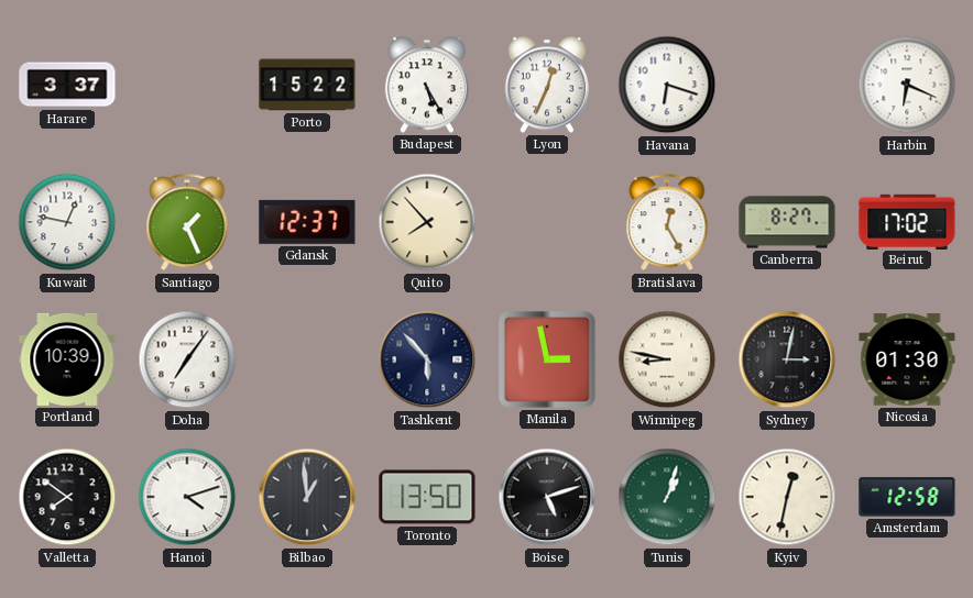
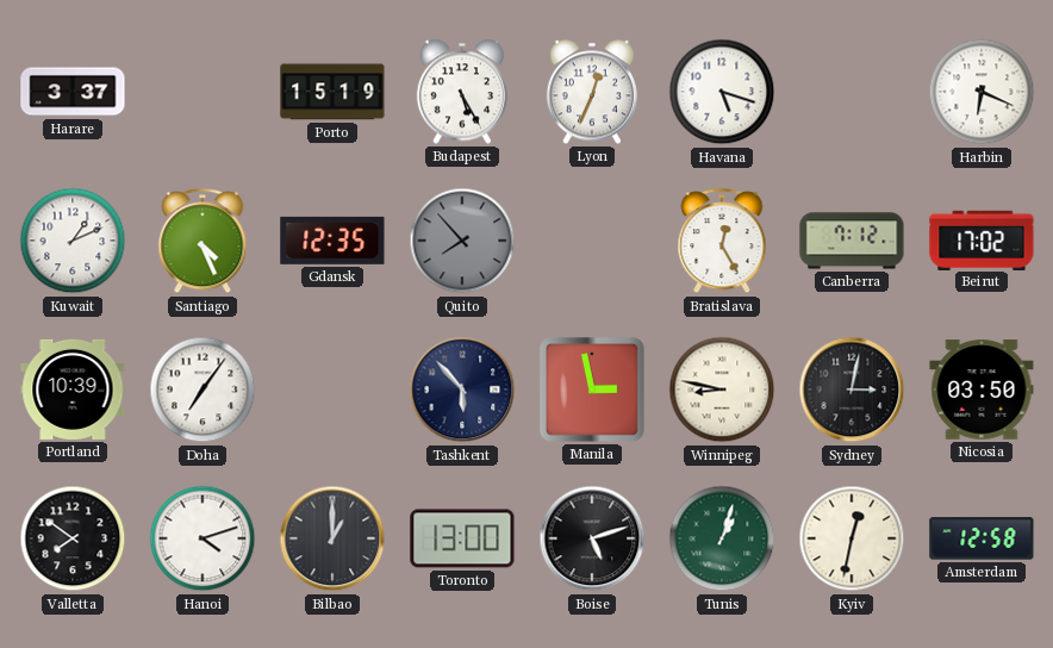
Porto: 15:22 -> 15:19 (332, 92)
Havana: 6:18 -> 5:18 (722, 92)
Kuwait: 12:47 -> 1:11 (73, 241)
Santiago: 1:26 -> 4:26 (202, 242)
Gdansk: 12:37 -> 12:35 (332, 241)
Quito dial: cream -> grey (462, 241)
Canberra: 8:27 -> 7:12 (852, 241)
Nicosia: 01:30 -> 03:50 (982, 390)
Bilbao: 12:59 -> 1:00 (332, 538)
Toronto: 13:50 -> 13:00 (462, 538)
